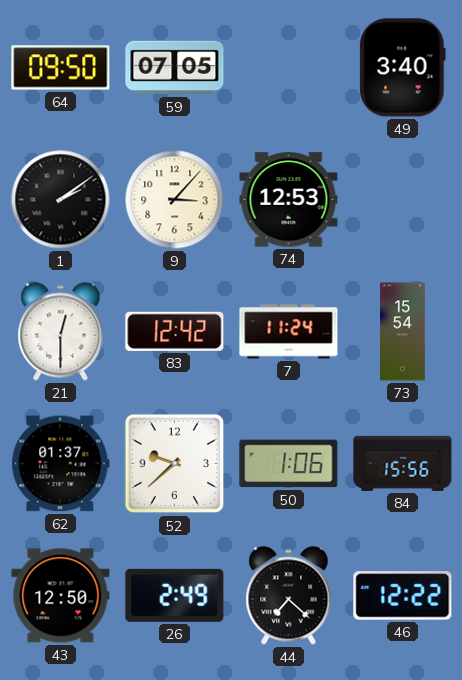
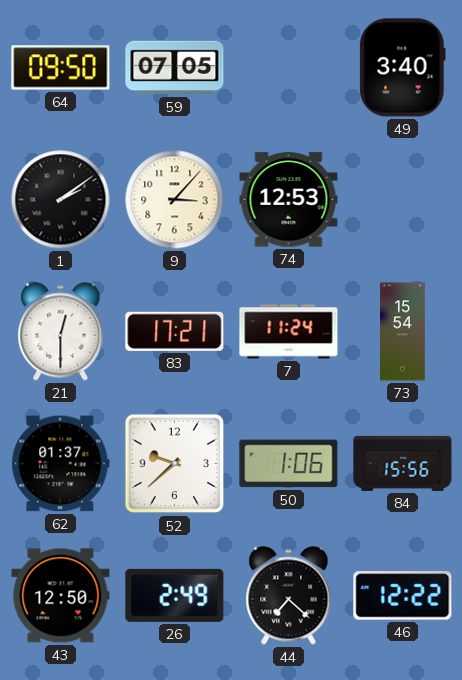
83: 12:42 -> 17:21 (175, 331)
